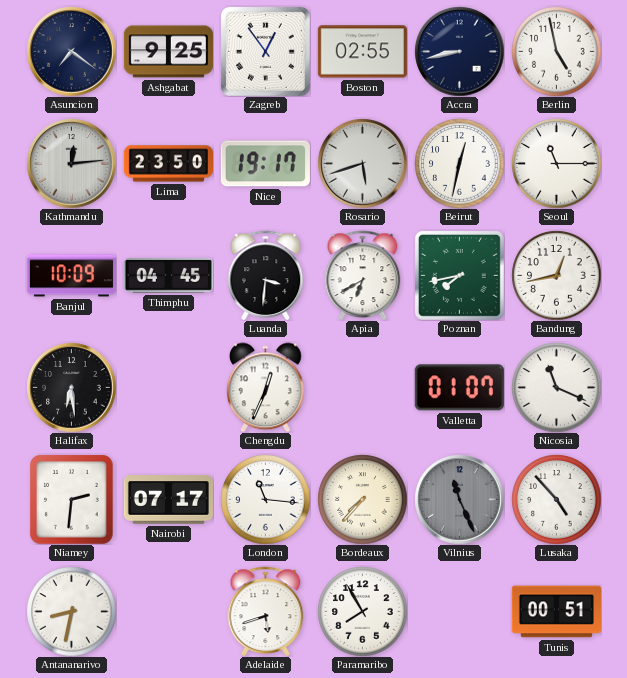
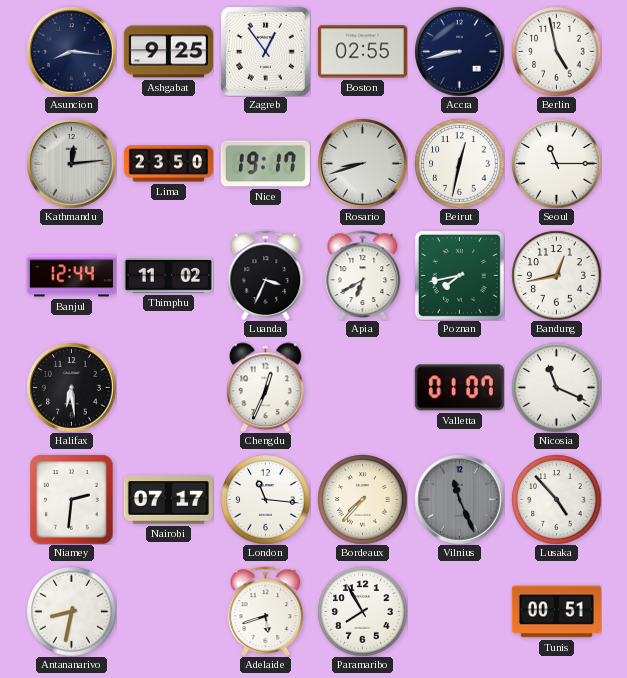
Asuncion: 7:21 -> 8:16 (71, 51)
Rosario: 5:42 -> 8:42 (362, 163)
Banjul: 10:09 -> 12:44 (71, 276)
Thimphu: 04:45 -> 11:02 (168, 276)
Luanda: 3:31 -> 3:34 (266, 275)
